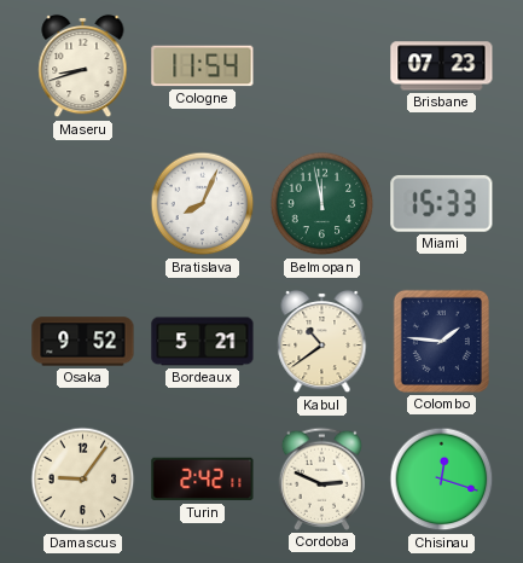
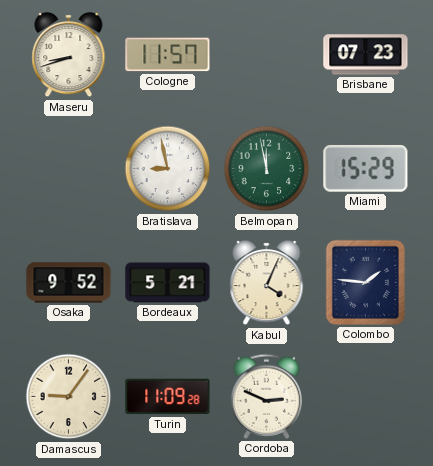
Cologne: 11:54 -> 11:57 (168, 55)
Bratislava: 8:04 -> 8:58 (168, 169)
Miami: 15:33 -> 15:29 (366, 169)
Kabul: 10:39 -> 4:04 (267, 283)
Turin: 2:42 -> 11:09 (168, 397)
Chisinau: 12:18 -> none (442, 480)
